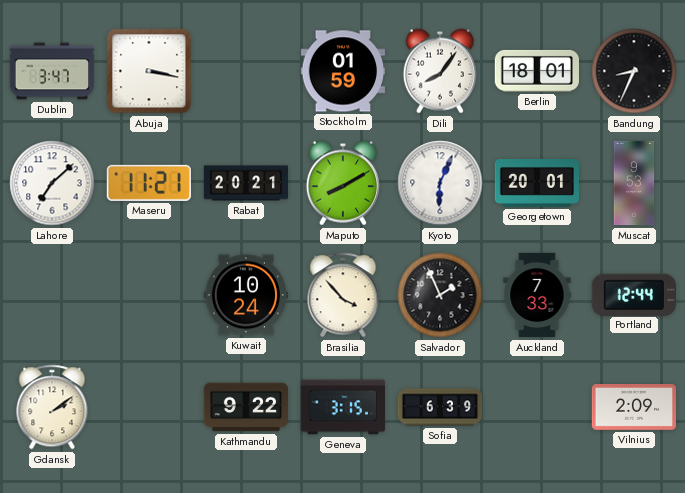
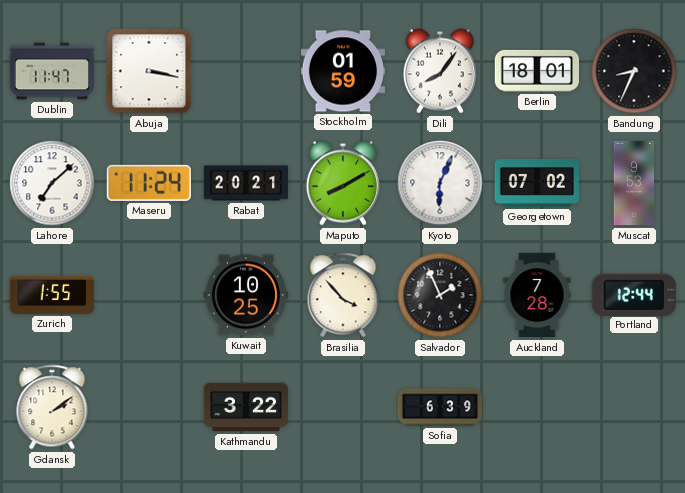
Dublin: 3:47 -> 11:47 (52, 71)
Maseru: 11:21 -> 11:24 (149, 183)
Georgetown: 20:01 -> 07:02 (536, 184)
Zurich: none -> 1:55 (52, 295)
Kuwait: 10:24 -> 10:25 (245, 295)
Auckland: 7:33 -> 7:28 (537, 295)
Kathmandu: 9:22 -> 3:22 (246, 407)
Geneva: 3:15 -> none (343, 407)
Vilnius: 2:09 -> none (633, 408)
